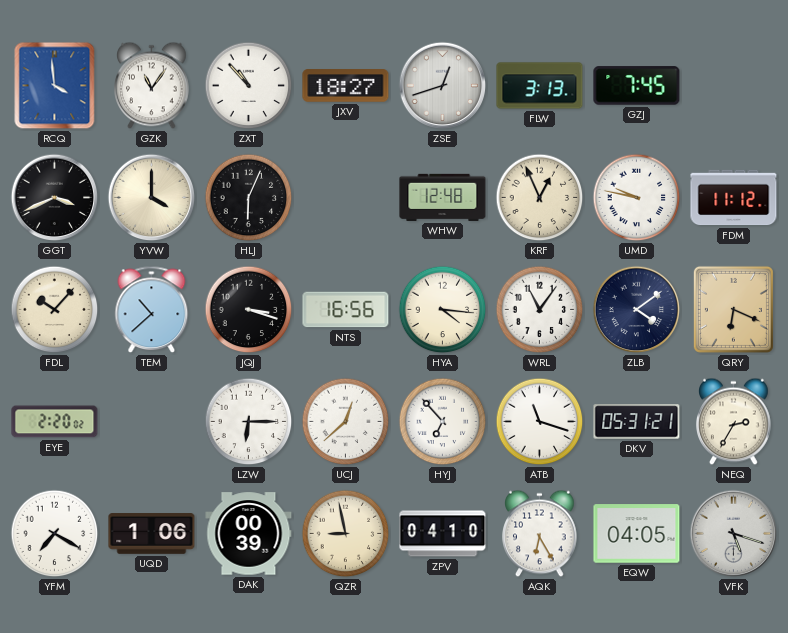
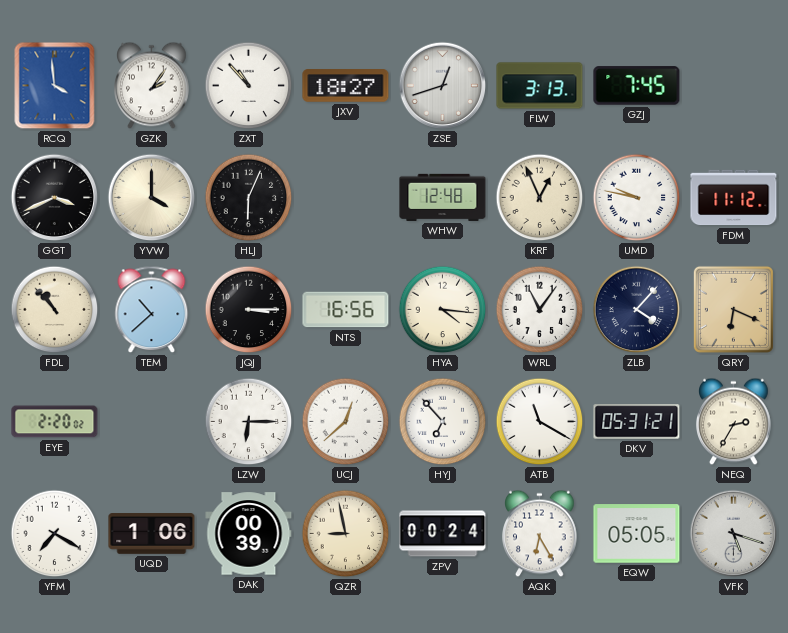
GZK: 11:06 -> 2:06 (152, 86)
FDL: 10:07 -> 10:53 (55, 310)
JQJ: 3:18 -> 3:15 (249, 310)
ZLB: 4:09 -> 4:07 (637, 310)
ATB: 11:18 -> 11:20 (540, 422)
ZPV: 04:10 -> 00:24 (443, 534)
EQW: 04:05 -> 05:05 (637, 534)
